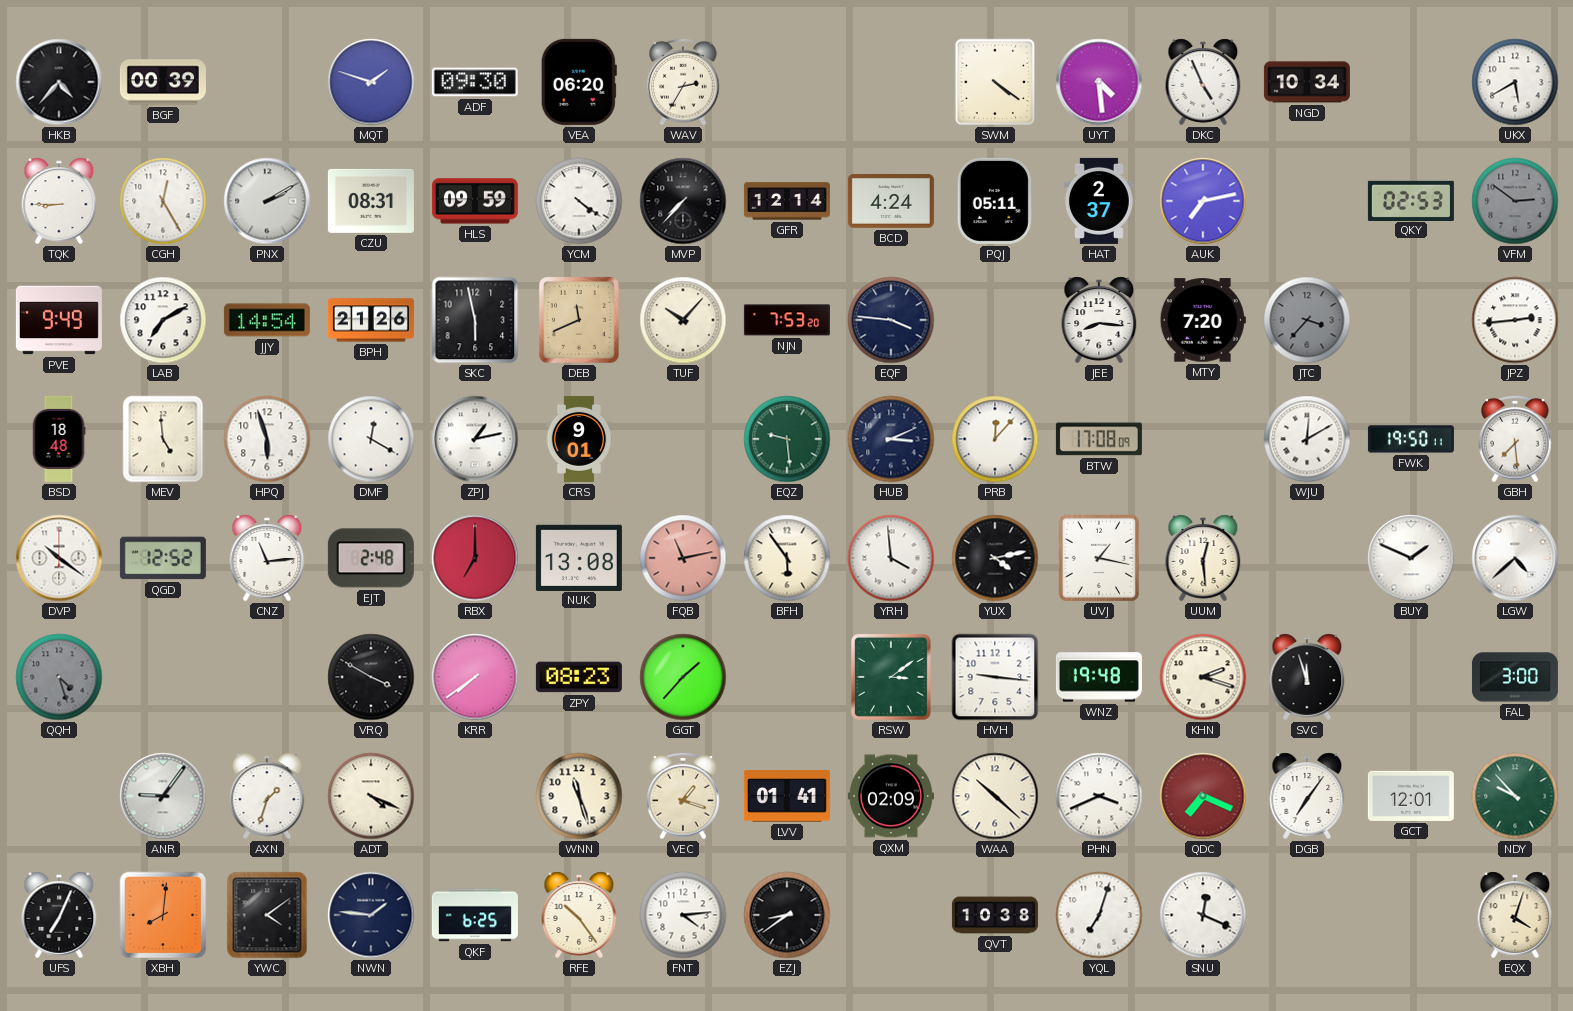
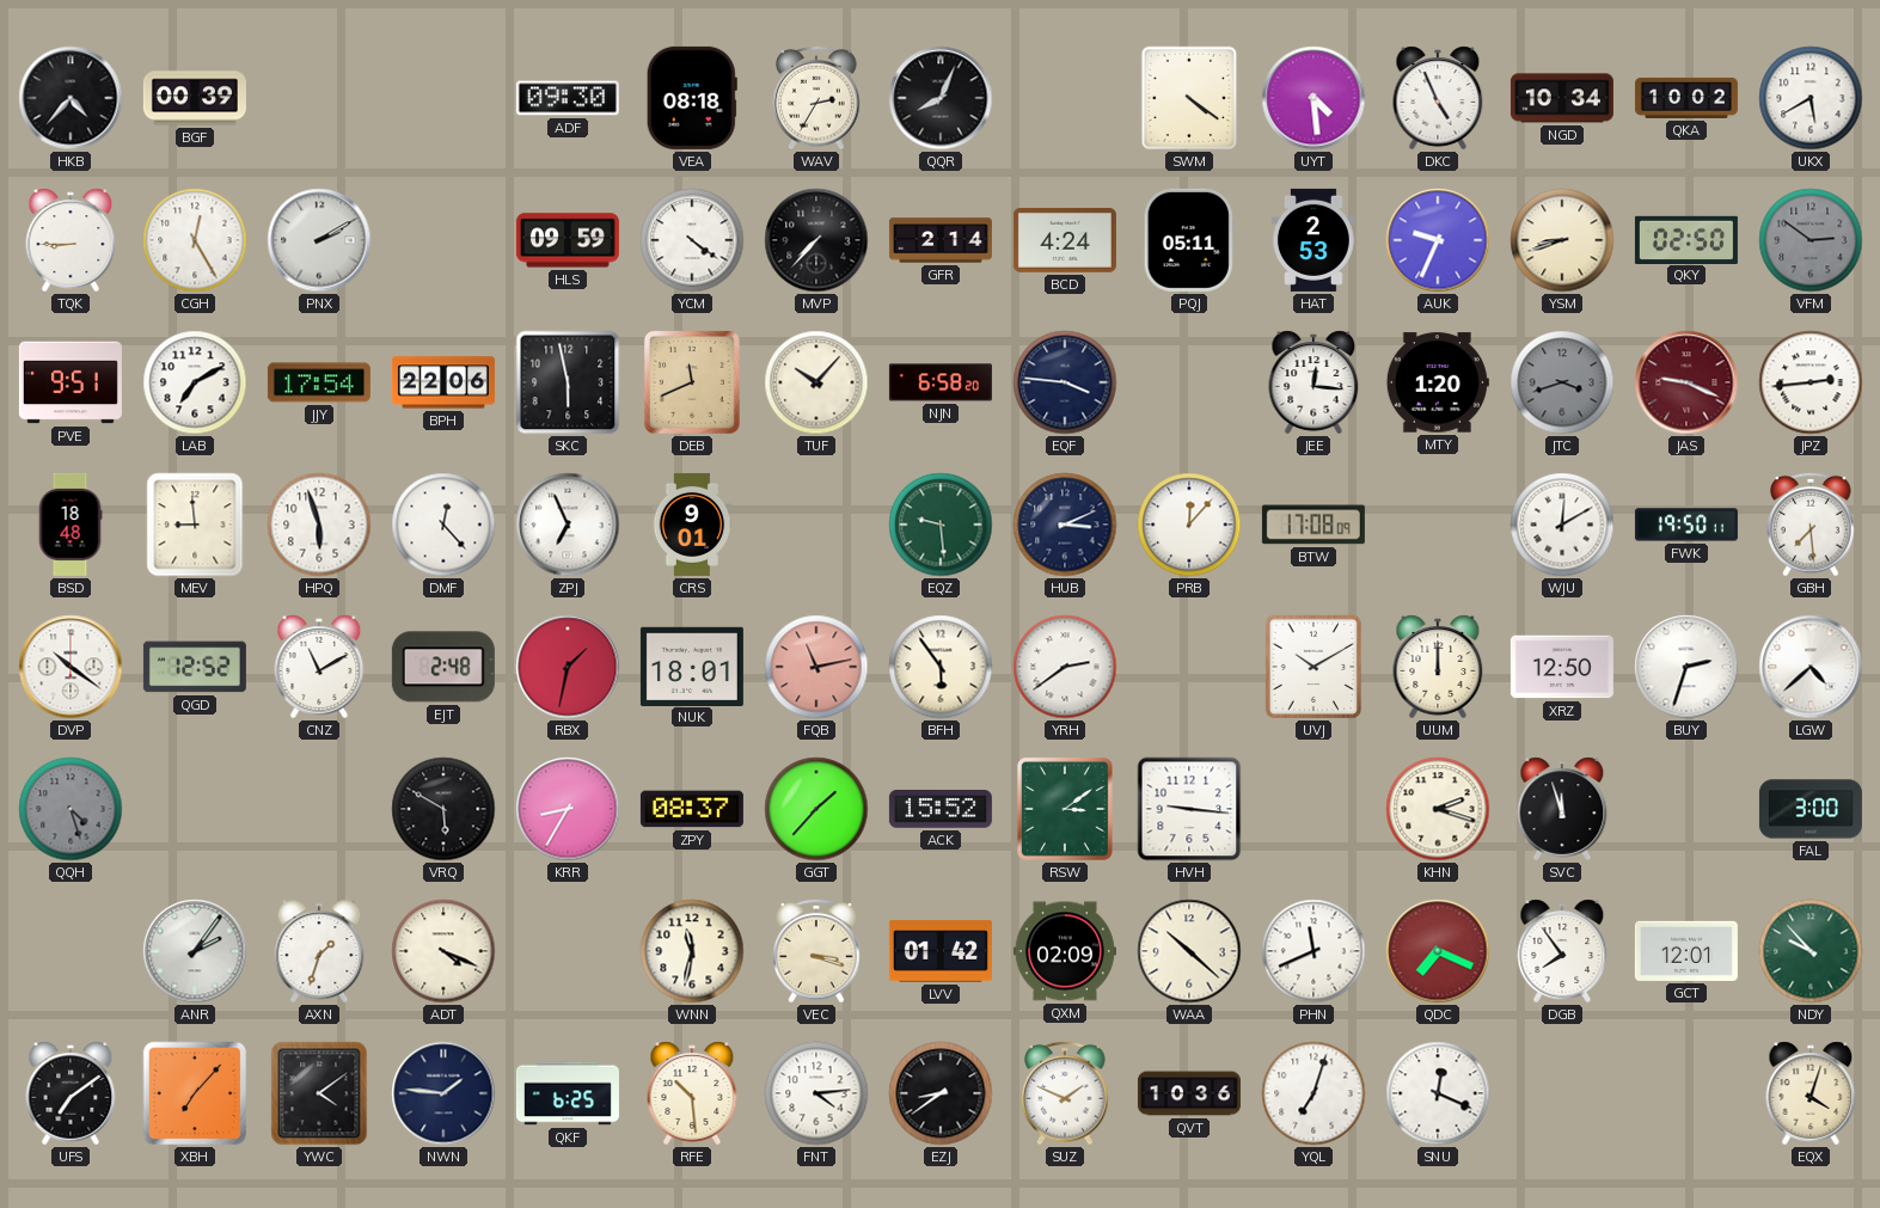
MQT: 1:48 -> none (371, 82)
VEA: 06:20 -> 08:18 (692, 98)
QQR: none -> 8:04 (941, 98)
QKA: none -> 10:02 (1686, 98)
CZU: 08:31 -> none (371, 201)
GFR: 12:14 -> 2:14 (941, 240)
HAT: 2:37 -> 2:53 (1313, 240)
AUK: 7:13 -> 9:34 (1438, 240)
YSM: none -> 8:42 (1562, 240)
QKY: 02:53 -> 02:50 (1686, 239)
PVE: 9:49 -> 9:51 (71, 382)
JJY: 14:54 -> 17:54 (319, 382)
BPH: 21:26 -> 22:06 (443, 382)
NJN: 7:53 -> 6:58 (941, 382)
JEE: 8:16 -> 12:16 (1313, 382)
MTY: 7:20 -> 1:20 (1438, 382)
JTC: 3:37 -> 3:42 (1562, 382)
JAS: none -> 9:19 (1686, 382)
MEV: 4:59 -> 8:59 (195, 525)
DMF: 12:20 -> 12:23 (443, 525)
ZPJ: 1:13 -> 6:56 (568, 525)
CNZ: 11:14 -> 11:10 (319, 667)
RBX: 7:00 -> 1:32 (568, 667)
NUK: 13:08 -> 18:01 (692, 666)
YRH: 3:59 -> 2:39 (1065, 667)
YUX: 4:13 -> none (995, 558)
UVJ: 1:17 -> 10:10 (1313, 667)
UUM: 12:29 -> 12:00 (1438, 667)
XRZ: none -> 12:50 (1562, 667)
BUY: 1:49 -> 2:33 (1686, 667)
VRQ: 3:50 -> 5:50 (443, 809)
KRR: 7:39 -> 8:35 (568, 809)
ZPY: 08:23 -> 08:37 (692, 809)
ACK: none -> 15:52 (941, 810)
WNZ: 19:48 -> none (1099, 677)
ANR: 9:06 -> 2:06 (195, 951)
WNN: 11:27 -> 11:32 (692, 951)
VEC: 1:18 -> 3:18 (816, 951)
LVV: 01:41 -> 01:42 (941, 951)
PHN: 3:41 -> 11:41 (1313, 951)
DGB: 7:06 -> 7:54 (1562, 951)
UFS: 7:04 -> 7:09 (71, 1093)
XBH: 8:01 -> 7:07 (195, 1093)
RFE: 10:24 -> 10:29 (692, 1093)
SUZ: none -> 1:49 (1065, 1093)
QVT: 10:38 -> 10:36 (1189, 1093)
